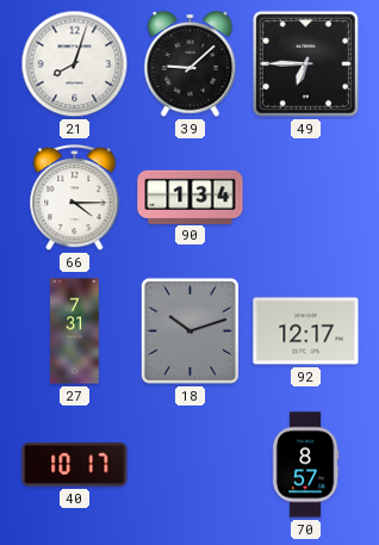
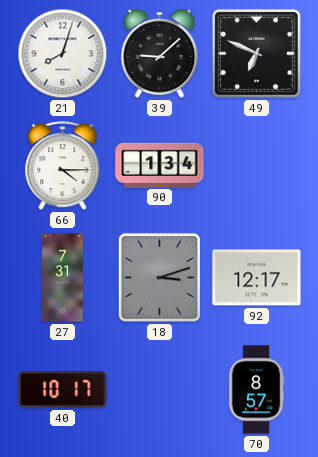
49: 6:45 -> 6:49 (256, 53)
18: 10:12 -> 3:12 (159, 277)
